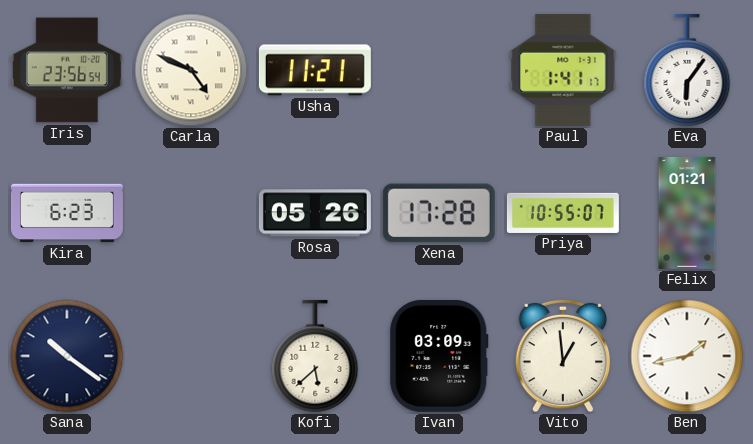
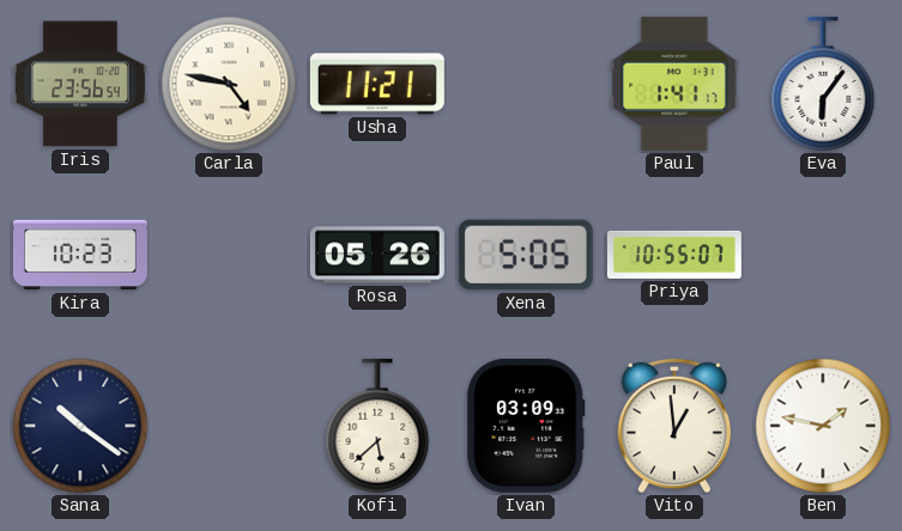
Carla: 4:49 -> 4:47 (229, 84)
Kira: 6:23 -> 10:23 (80, 255)
Xena: 17:28 -> 5:05 (526, 255)
Felix: 01:21 -> none (687, 213)
Ben: 1:43 -> 1:47 (823, 426)
